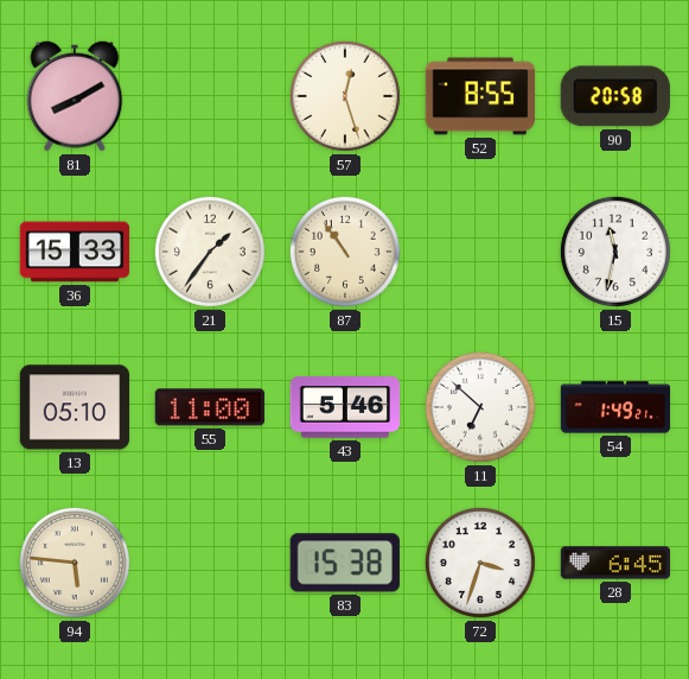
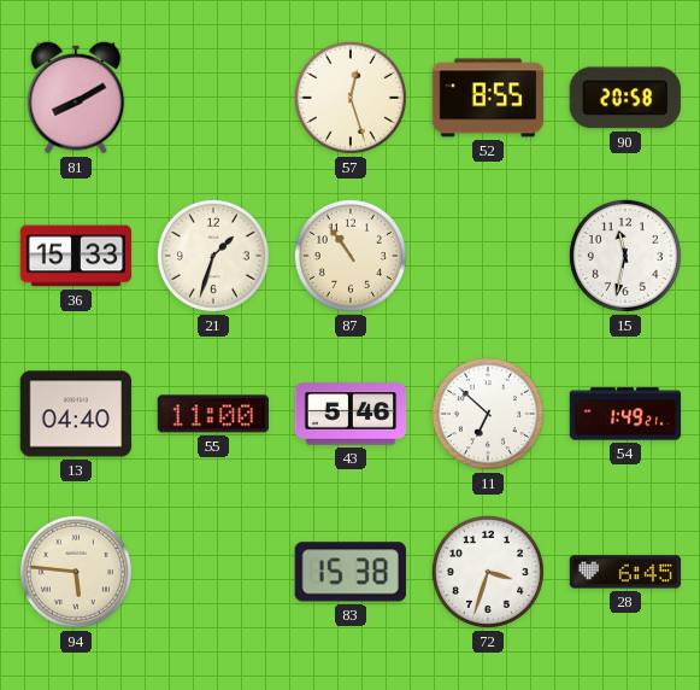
21: 1:36 -> 1:33 (213, 256)
13: 05:10 -> 04:40 (76, 414)
